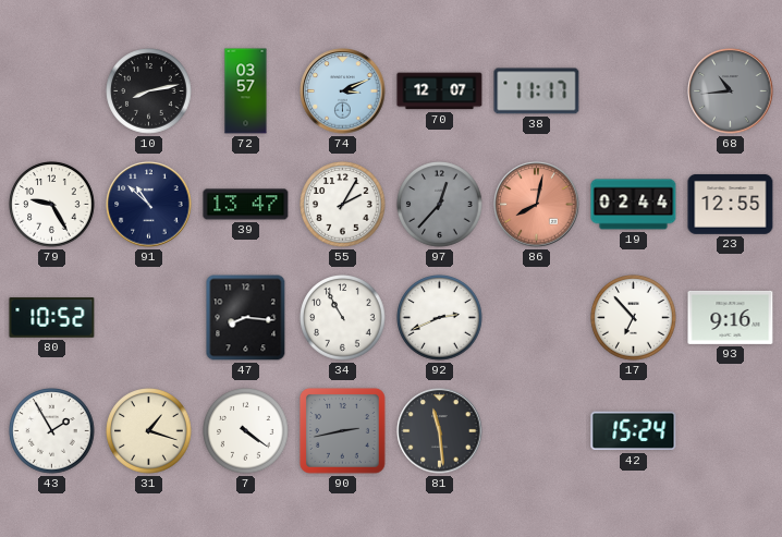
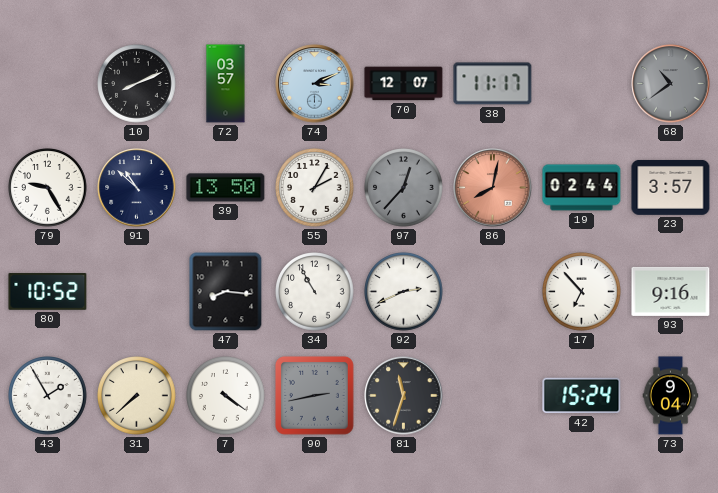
10: 8:13 -> 8:11 (137, 84)
68: 10:44 -> 10:39 (671, 84)
39: 13:47 -> 13:50 (226, 188)
23: 12:55 -> 3:57 (671, 187)
31: 1:18 -> 7:38 (137, 396)
81: 11:29 -> 11:33 (404, 396)
73: none -> 9:04 (671, 396)
